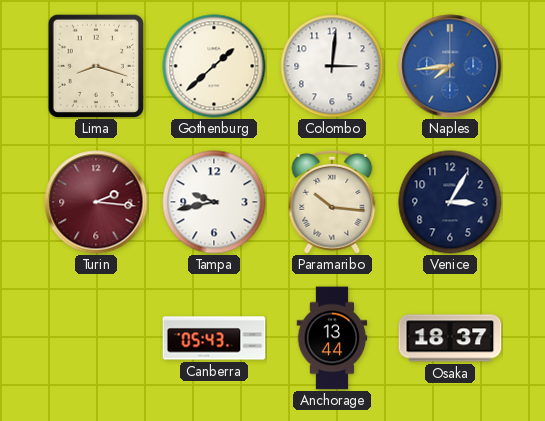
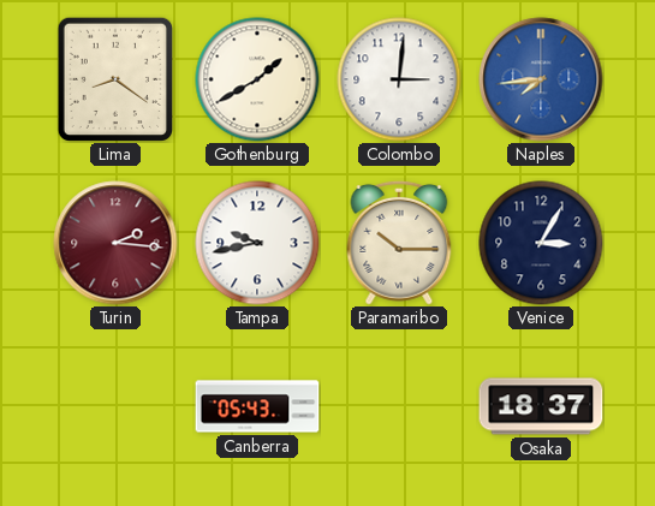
Lima: 8:18 -> 8:21 (114, 78)
Gothenburg: 1:38 -> 1:40 (257, 79)
Paramaribo: 10:16 -> 10:15 (399, 243)
Anchorage: 13:44 -> none (332, 338)
